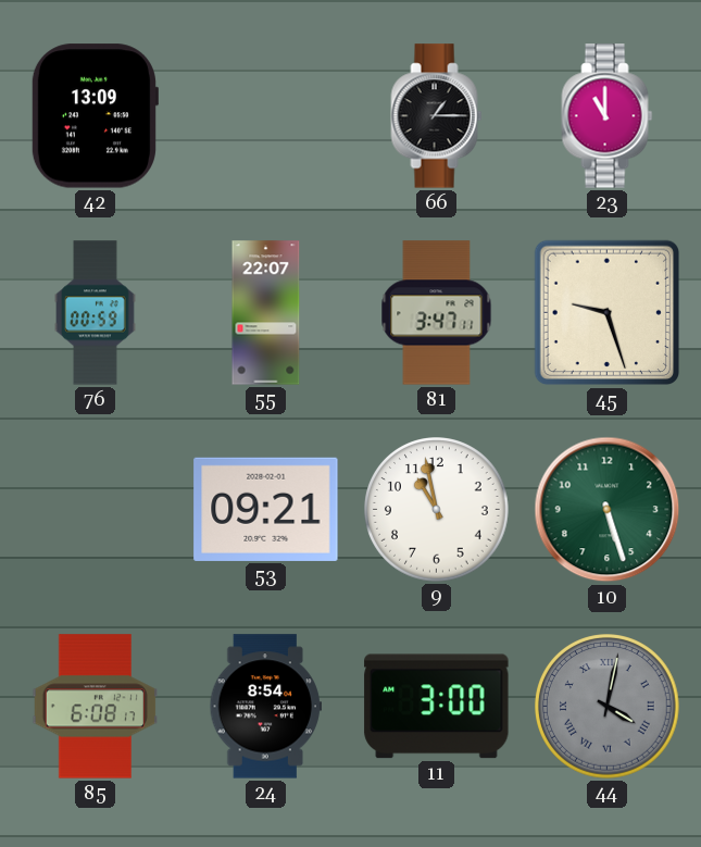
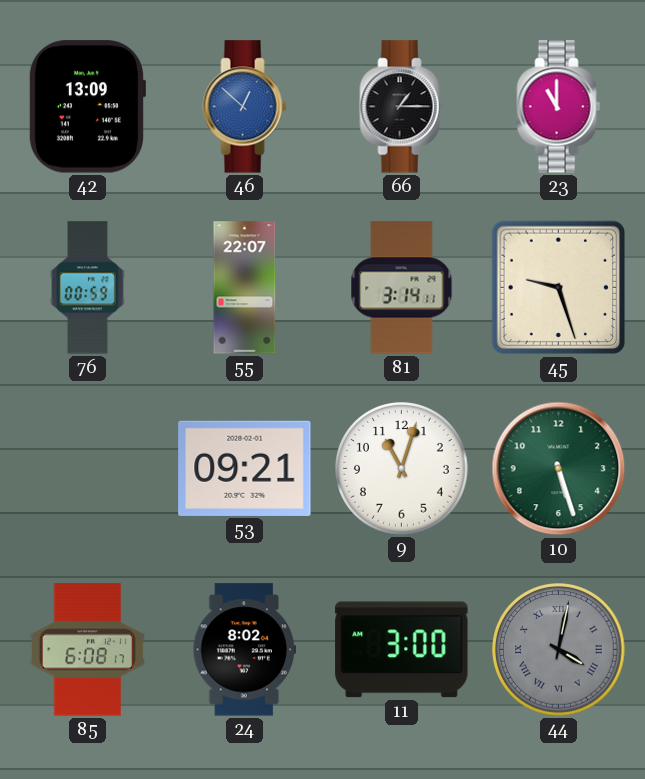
46: none -> 12:52 (245, 107)
81: 3:47 -> 3:14 (402, 288)
9: 10:58 -> 11:03 (402, 469)
24: 8:54 -> 8:02 (244, 650)
